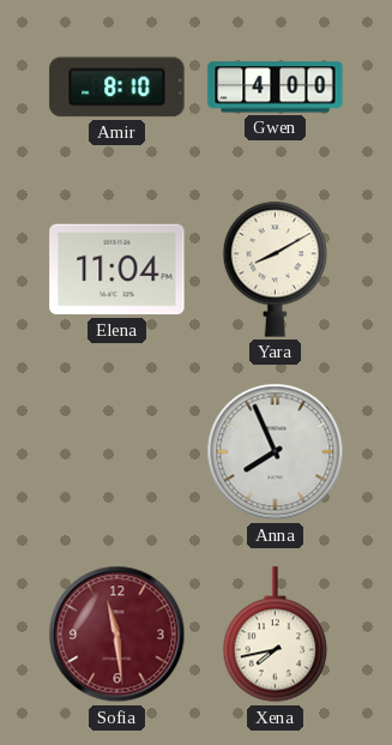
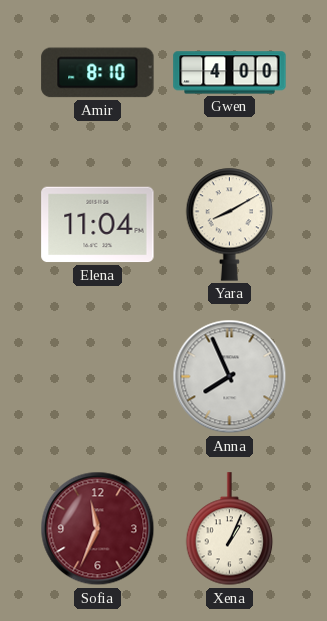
Sofia: 11:29 -> 11:34 (98, 529)
Xena: 7:43 -> 1:04 (230, 529)
